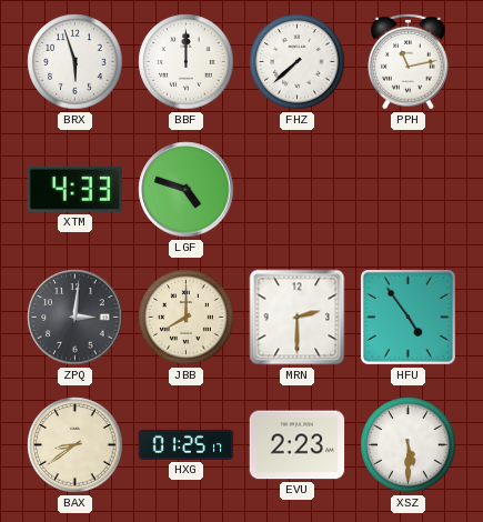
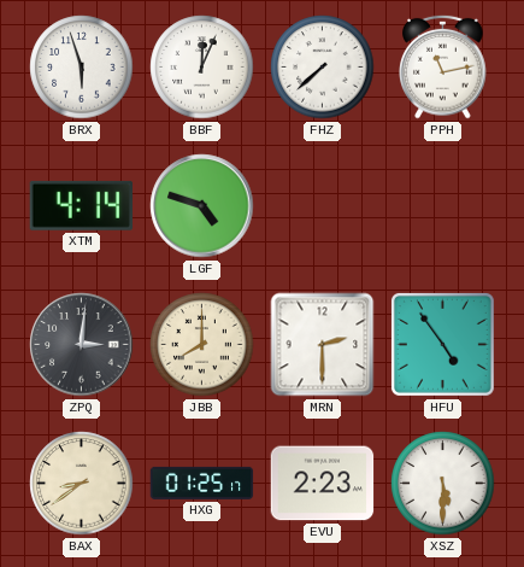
BBF: 12:00 -> 12:04 (202, 68)
XTM: 4:33 -> 4:14 (81, 205)
